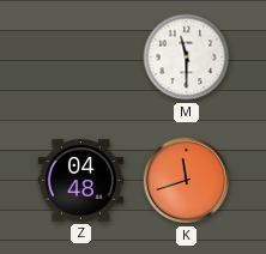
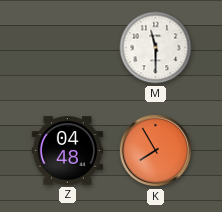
K: 11:42 -> 7:55 (156, 151)
